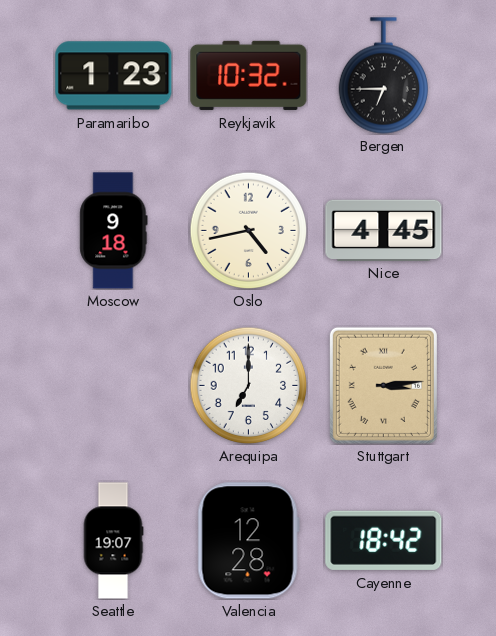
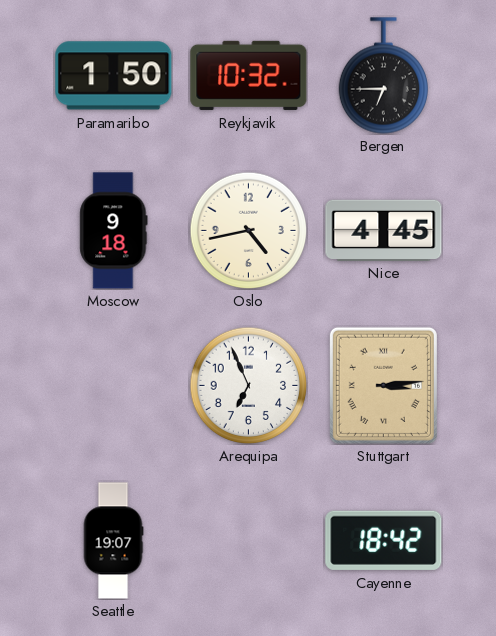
Paramaribo: 1:23 -> 1:50 (114, 76)
Arequipa: 7:00 -> 6:56 (248, 385)
Valencia: 12:28 -> none (248, 541)
